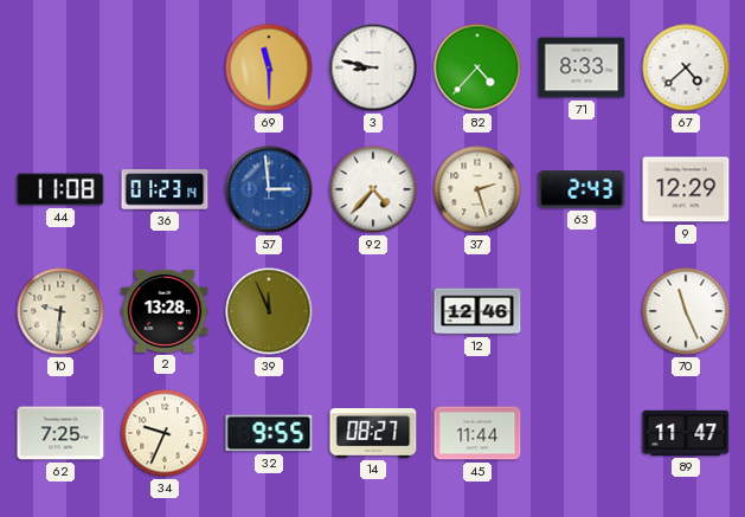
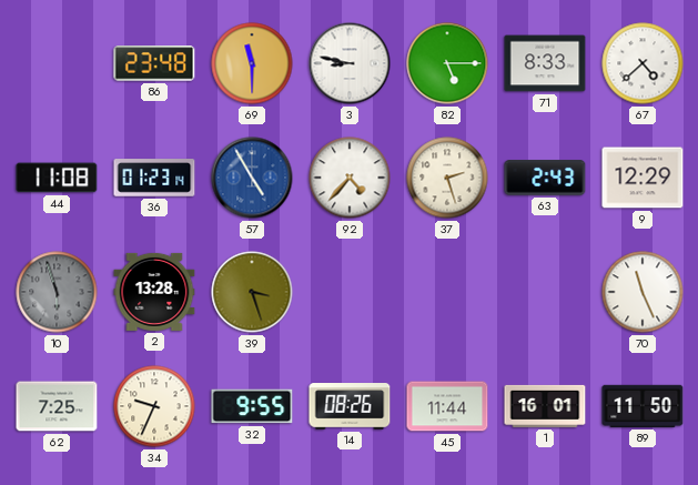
86: none -> 23:48 (154, 63)
82: 4:37 -> 5:15 (447, 63)
57: 2:59 -> 4:55 (252, 178)
10: 9:31 -> 5:57 (57, 292)
10 dial: cream -> grey (57, 292)
39: 11:56 -> 3:27 (252, 292)
12: 12:46 -> none (477, 311)
14: 08:27 -> 08:26 (350, 407)
1: none -> 16:01 (545, 406)
89: 11:47 -> 11:50 (643, 406)
